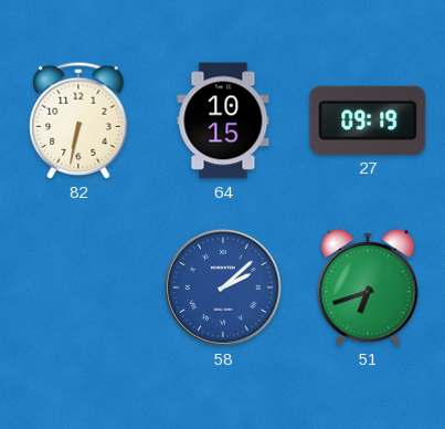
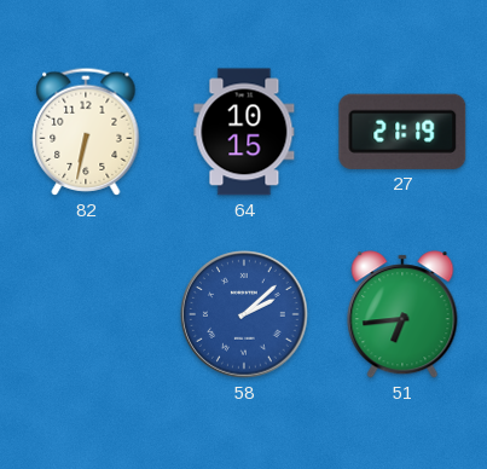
27: 09:19 -> 21:19 (402, 132)
51: 6:42 -> 6:44 (402, 314)
